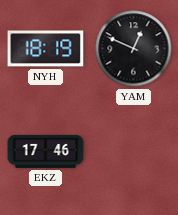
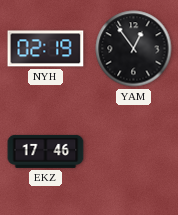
NYH: 18:19 -> 02:19 (46, 49)
YAM: 12:49 -> 12:54 (134, 49)
